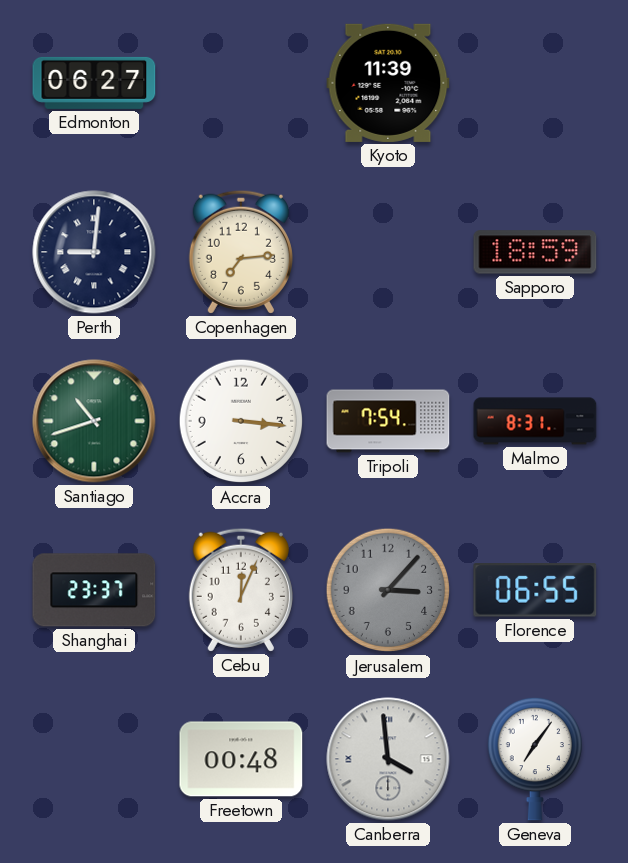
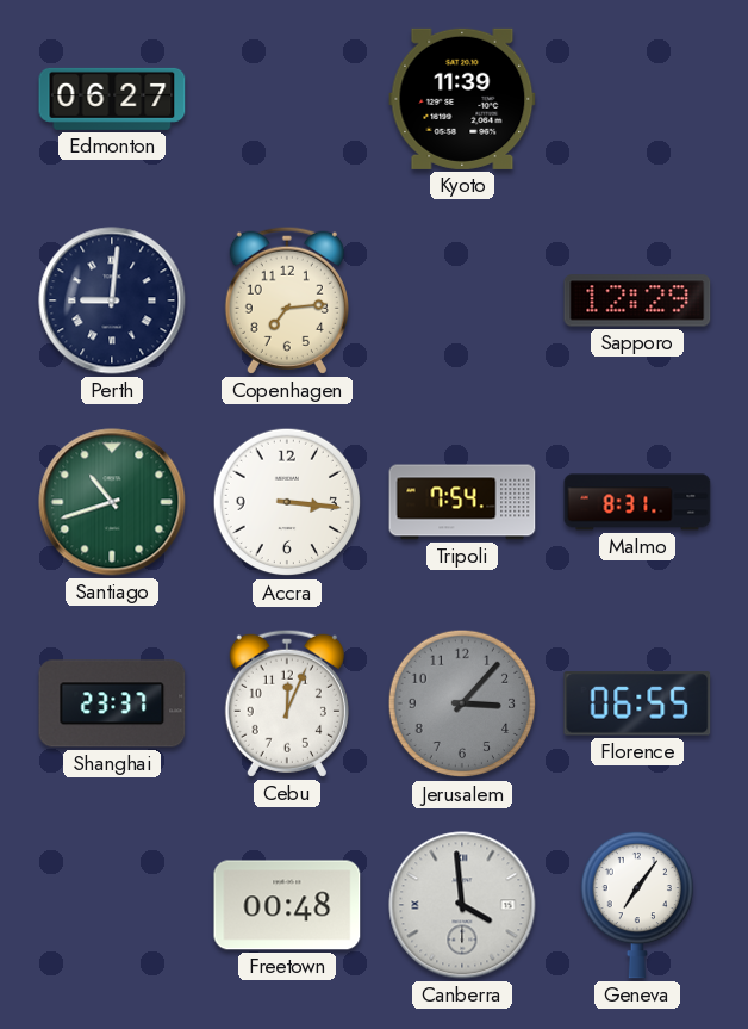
Sapporo: 18:59 -> 12:29 (637, 300)
